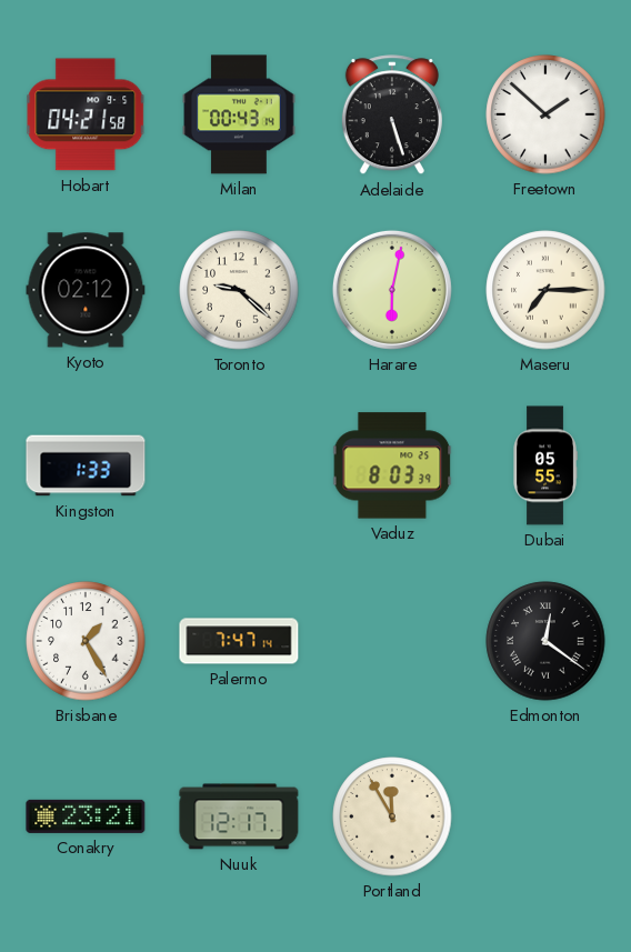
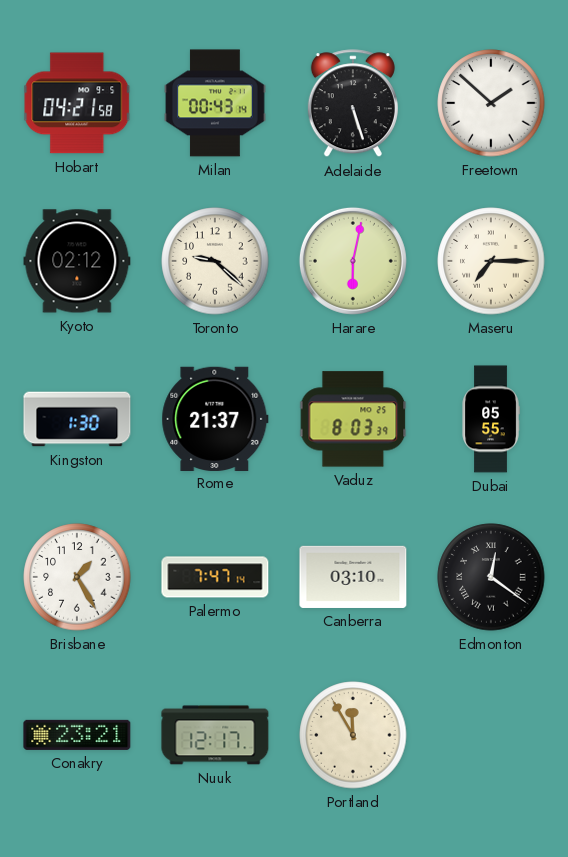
Kingston: 1:33 -> 1:30 (77, 419)
Rome: none -> 21:37 (215, 418)
Canberra: none -> 03:10 (353, 577)
